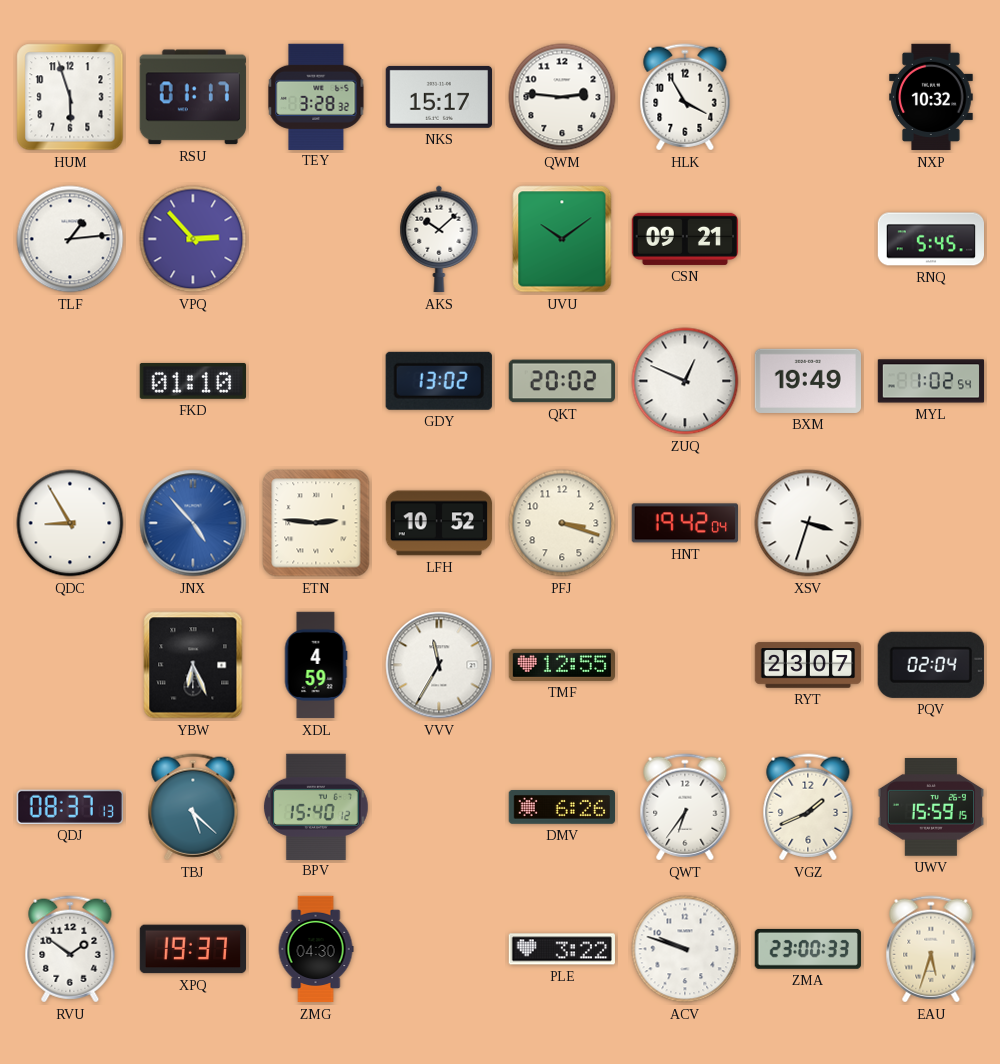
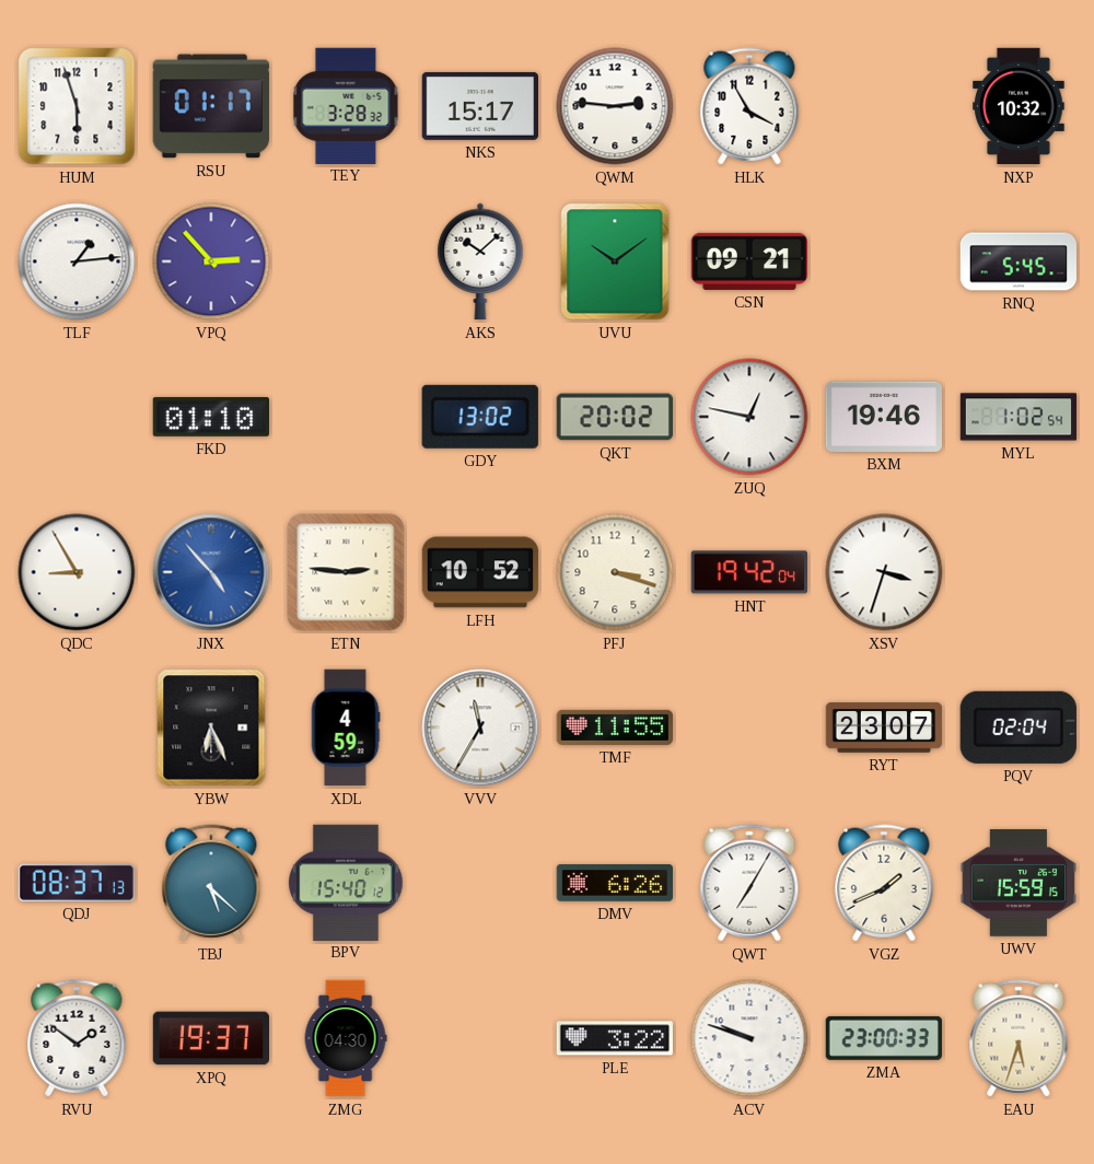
ZUQ: 12:49 -> 12:47 (749, 417)
BXM: 19:49 -> 19:46 (883, 417)
TMF: 12:55 -> 11:55 (614, 727)
QWT: 6:36 -> 7:05 (749, 883)
